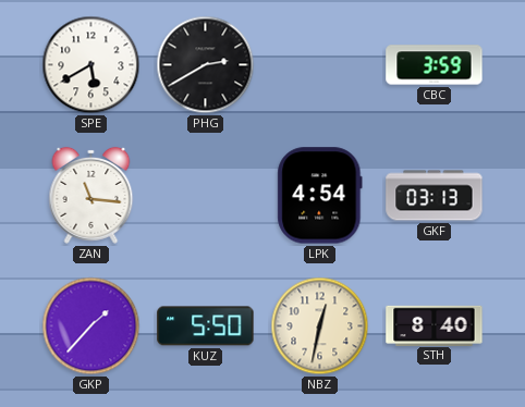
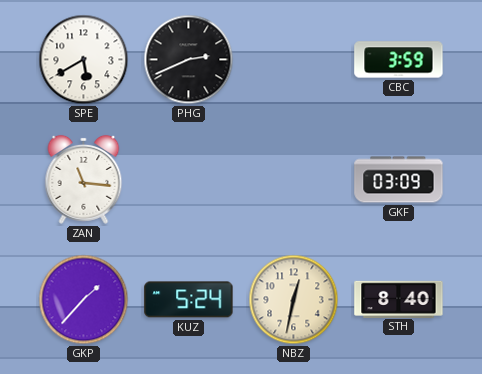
PHG: 2:40 -> 2:41 (189, 60)
LPK: 4:54 -> none (320, 196)
GKF: 03:13 -> 03:09 (399, 180)
KUZ: 5:50 -> 5:24 (189, 300)
